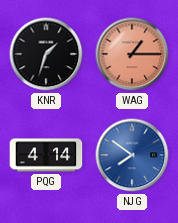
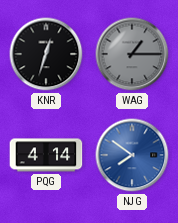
KNR: 1:33 -> 12:33 (46, 54)
WAG dial: salmon -> grey (132, 54)
